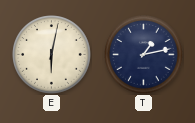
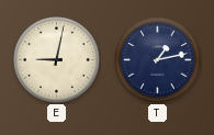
E: 6:02 -> 9:02 (57, 60)
